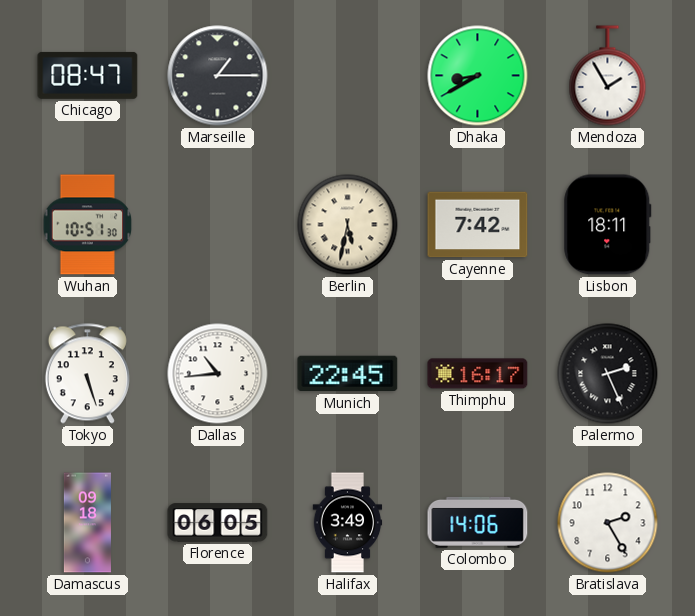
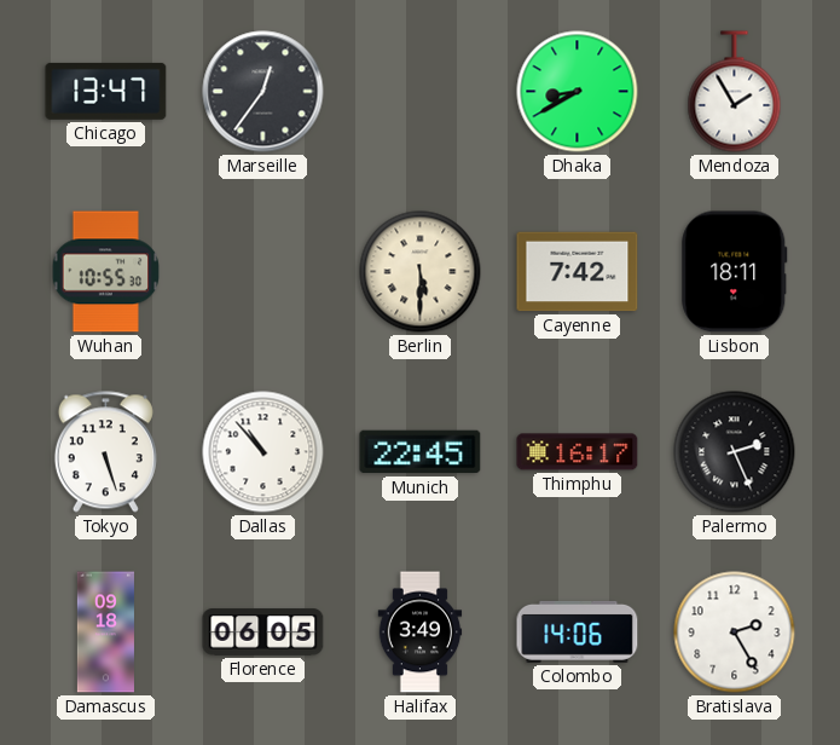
Chicago: 08:47 -> 13:47 (106, 91)
Marseille: 1:15 -> 12:36 (263, 92)
Wuhan: 10:51 -> 10:55 (106, 272)
Berlin: 5:32 -> 5:30 (421, 272)
Dallas: 10:44 -> 10:53 (263, 452)
